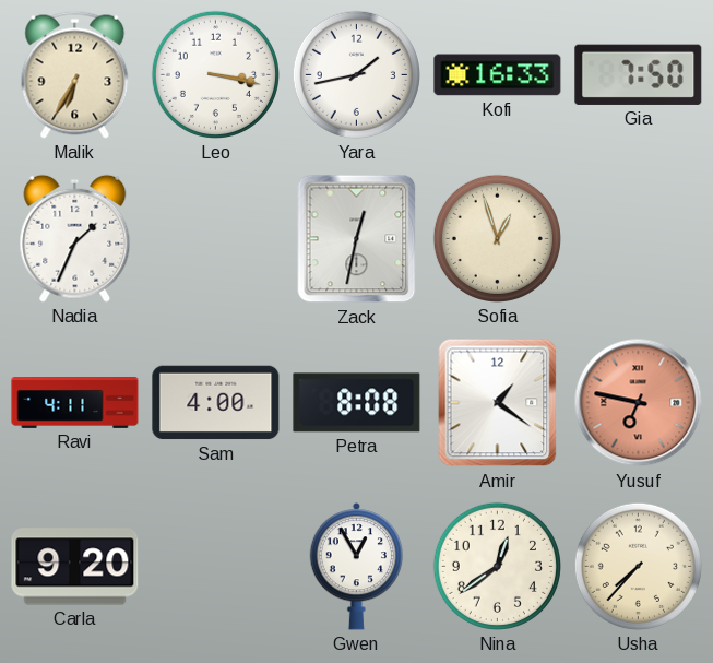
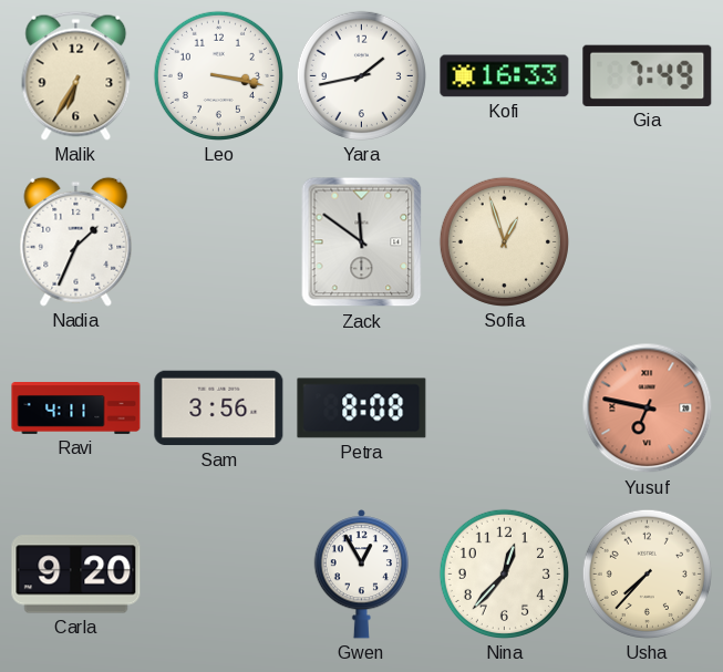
Gia: 7:50 -> 7:49 (648, 75)
Zack: 12:32 -> 11:51 (362, 242)
Sam: 4:00 -> 3:56 (219, 409)
Amir: 1:21 -> none (498, 403)
Nina: 12:39 -> 12:37 (504, 573)
